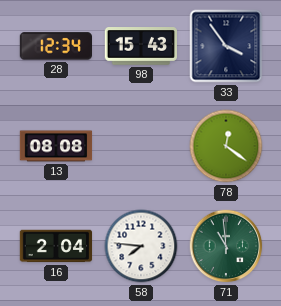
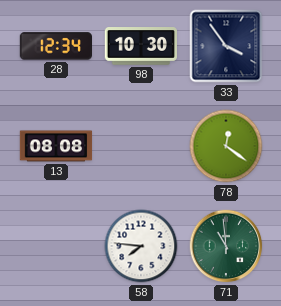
98: 15:43 -> 10:30 (140, 47)
16: 2:04 -> none (56, 246)
